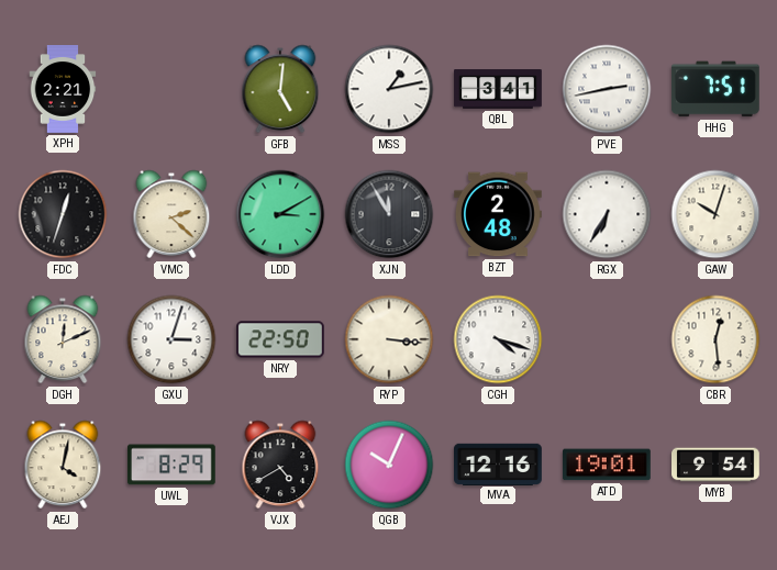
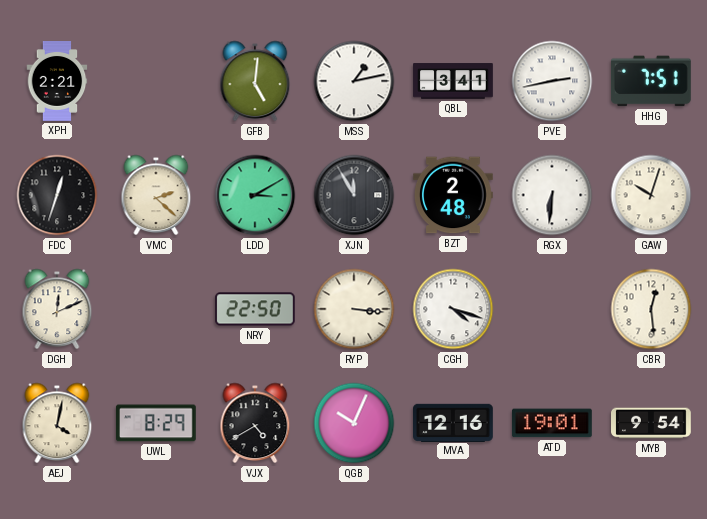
RGX: 6:35 -> 6:31 (552, 195)
GXU: 3:03 -> none (171, 339)
